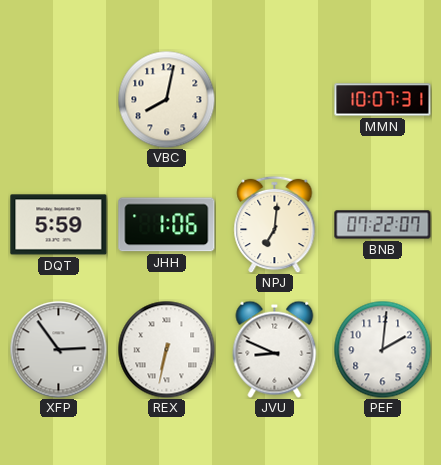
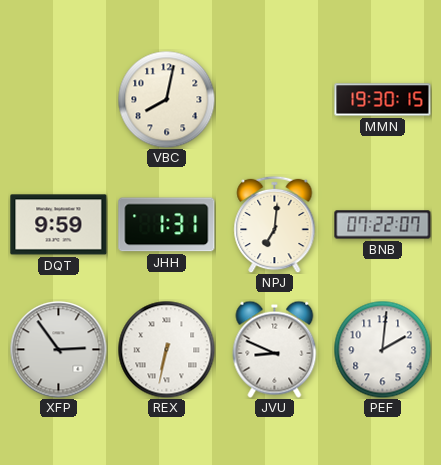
MMN: 10:07 -> 19:30 (383, 100)
DQT: 5:59 -> 9:59 (59, 225)
JHH: 1:06 -> 1:31 (167, 225)
